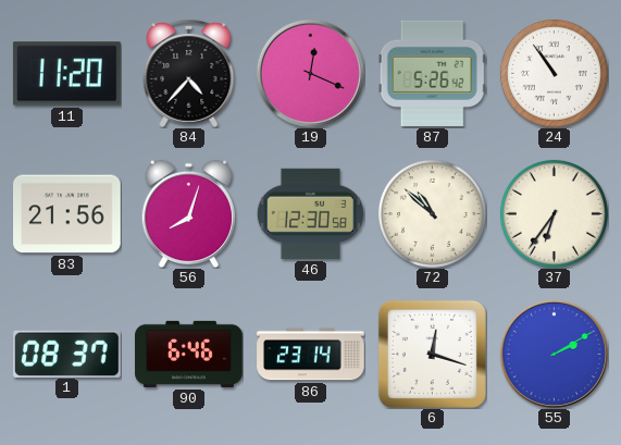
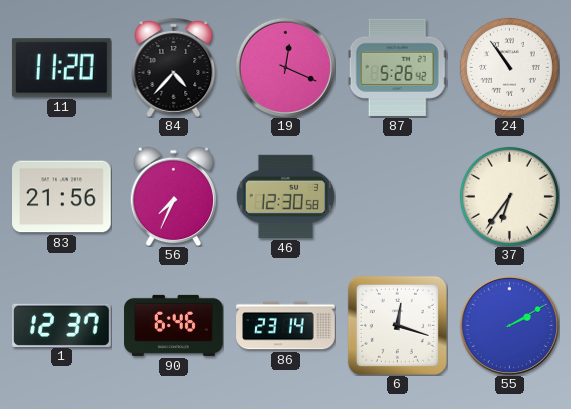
56: 8:03 -> 7:34 (173, 196)
72: 10:52 -> none (432, 213)
1: 08:37 -> 12:37 (62, 325)
